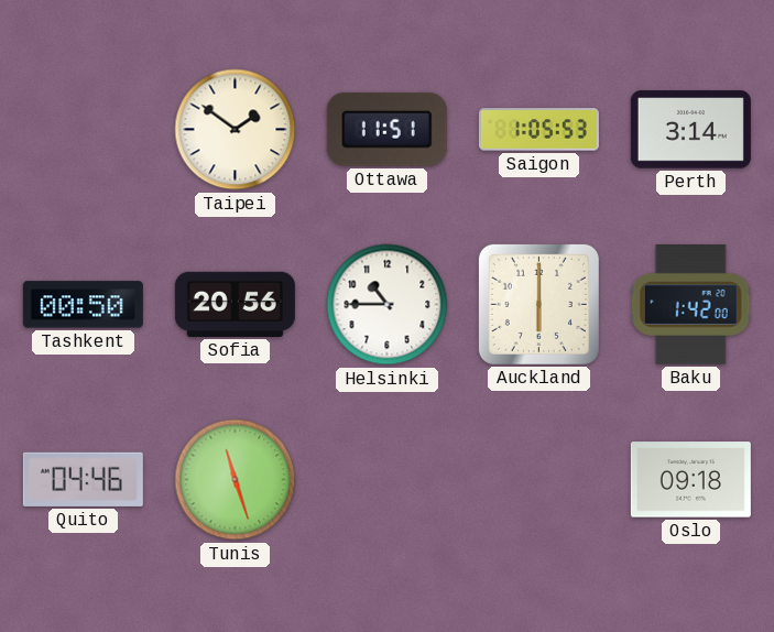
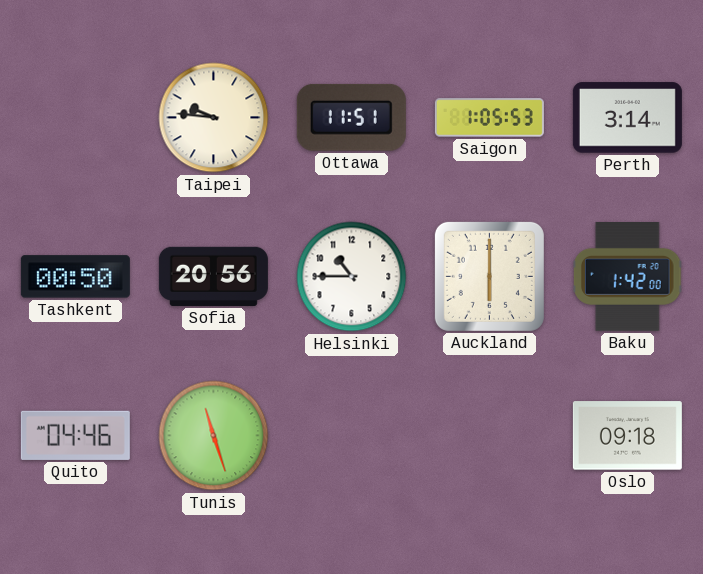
Taipei: 1:51 -> 9:46 (214, 118)
